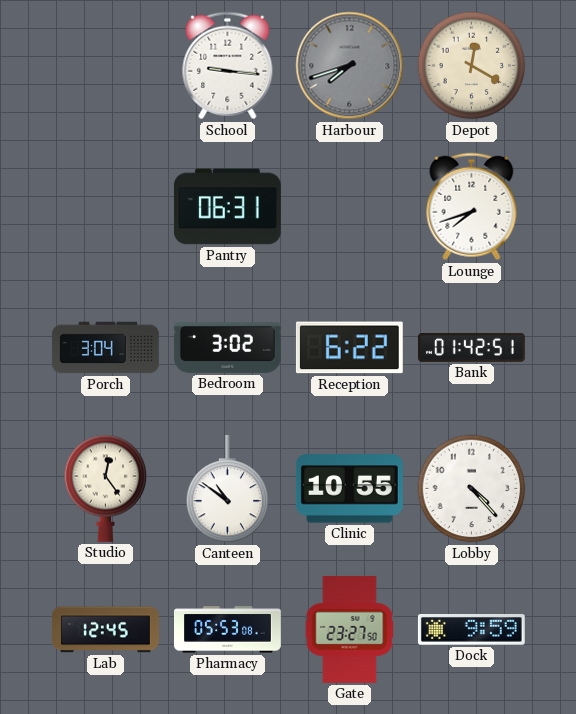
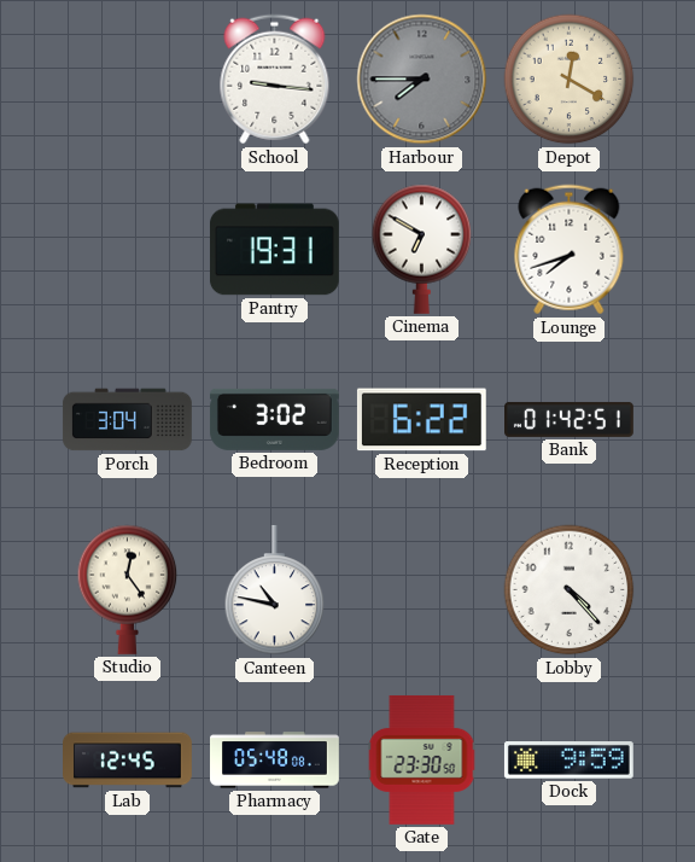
Harbour: 7:42 -> 7:45 (422, 80)
Pantry: 06:31 -> 19:31 (274, 250)
Cinema: none -> 6:50 (422, 249)
Canteen: 10:51 -> 10:47 (275, 590)
Clinic: 10:55 -> none (349, 489)
Pharmacy: 05:53 -> 05:48 (275, 761)
Gate: 23:27 -> 23:30 (422, 761)
